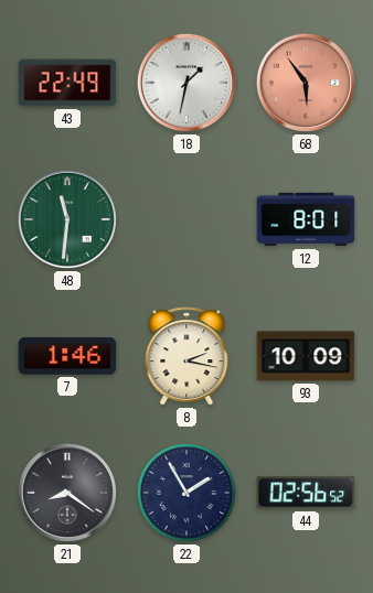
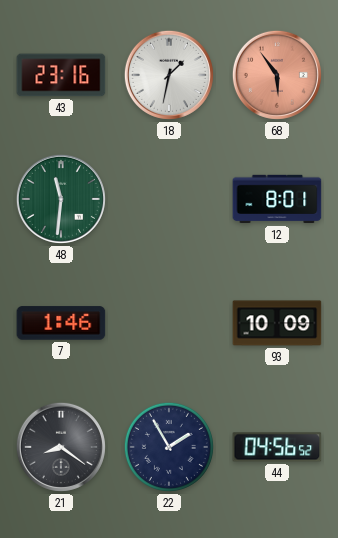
43: 22:49 -> 23:16 (61, 75)
8: 2:17 -> none (186, 357)
44: 02:56 -> 04:56 (277, 447)
